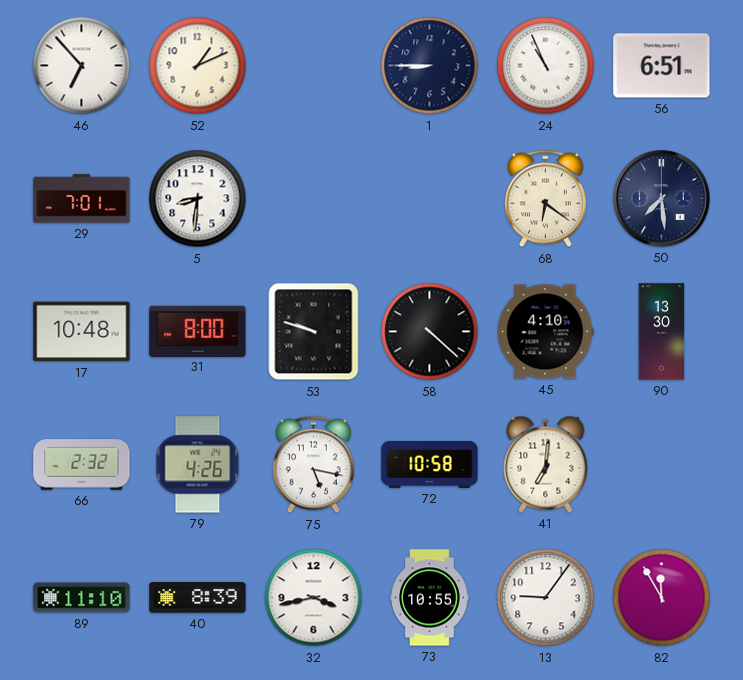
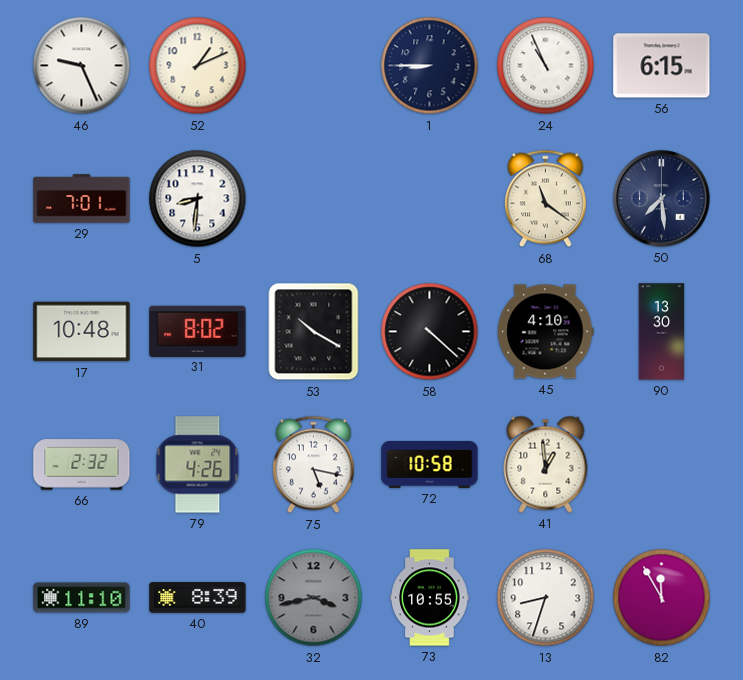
46: 6:53 -> 9:26 (82, 66)
56: 6:51 -> 6:15 (662, 66)
68: 6:21 -> 11:21 (545, 199)
31: 8:00 -> 8:02 (198, 331)
53: 9:48 -> 10:20 (314, 332)
41: 7:01 -> 12:59 (546, 464)
32 dial: white -> grey (314, 598)
13: 9:06 -> 8:33 (546, 598)
